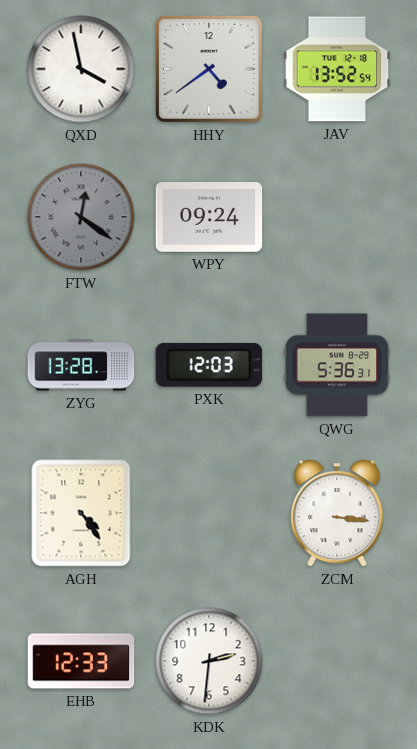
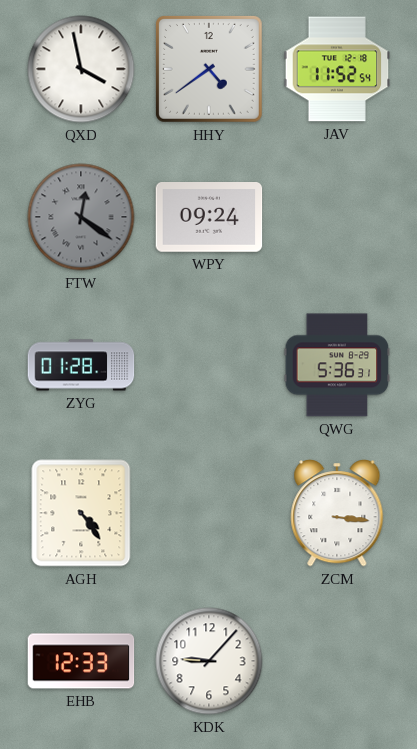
JAV: 13:52 -> 11:52 (337, 69)
ZYG: 13:28 -> 01:28 (81, 365)
PXK: 12:03 -> none (208, 365)
KDK: 2:31 -> 9:07 (209, 661)
